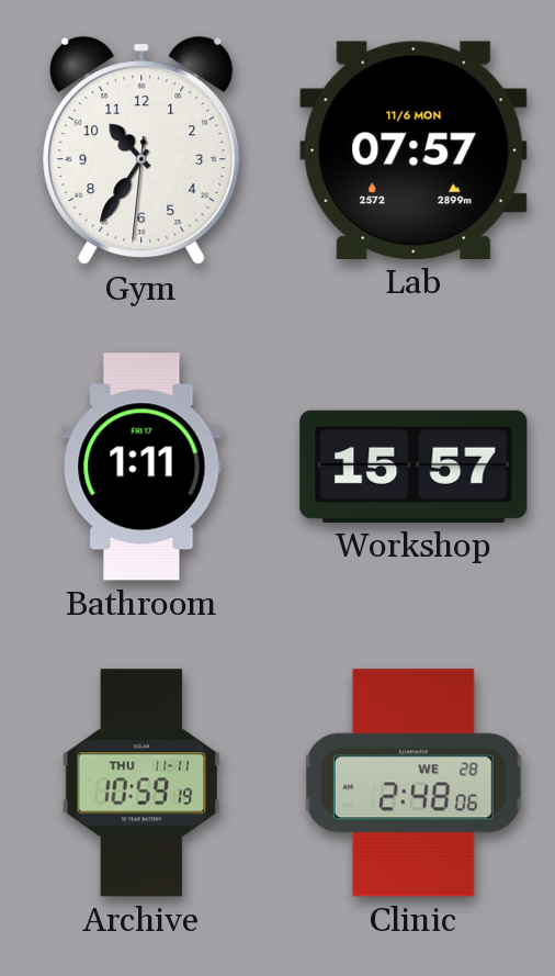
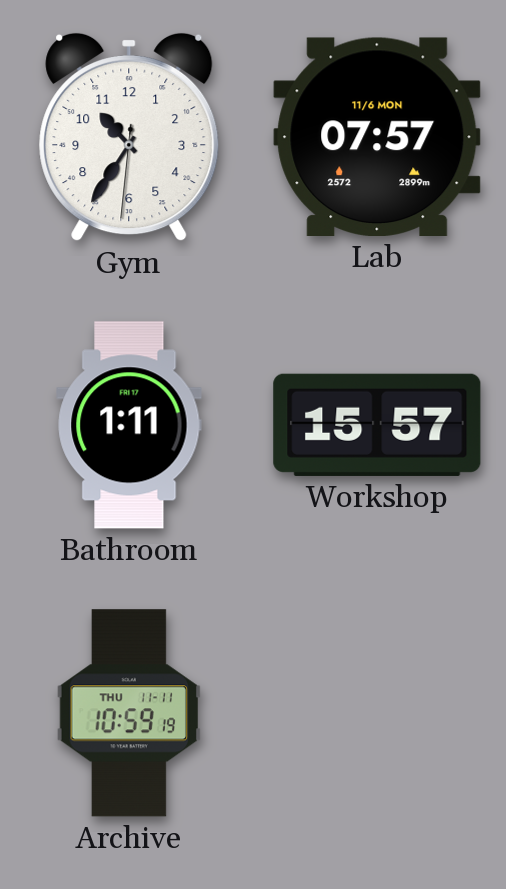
Clinic: 2:48 -> none (414, 783)
